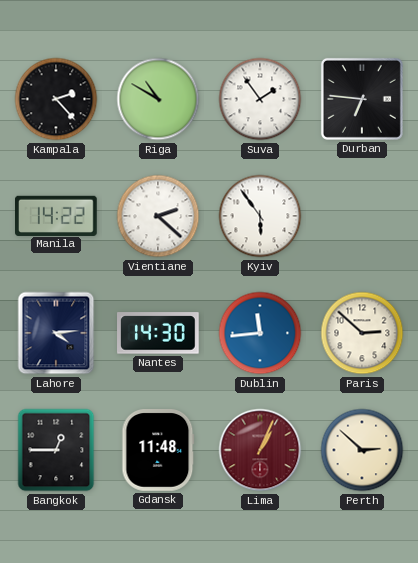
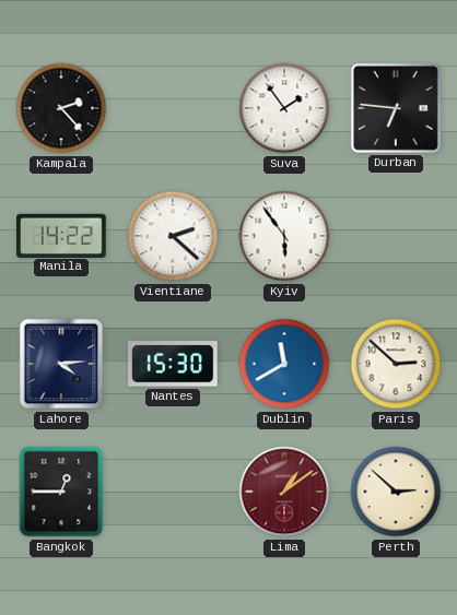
Riga: 10:50 -> none (158, 99)
Nantes: 14:30 -> 15:30 (174, 364)
Dublin: 11:44 -> 11:40 (284, 364)
Gdansk: 11:48 -> none (158, 450)
Lima: 1:04 -> 1:09 (284, 492)
